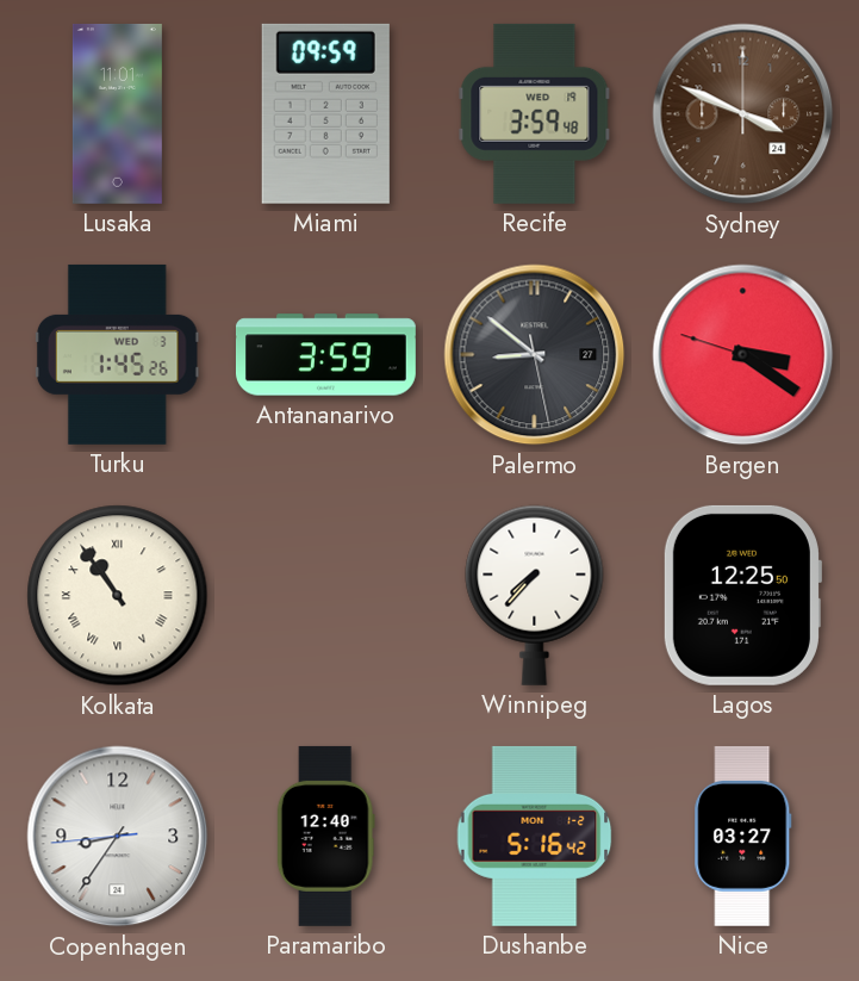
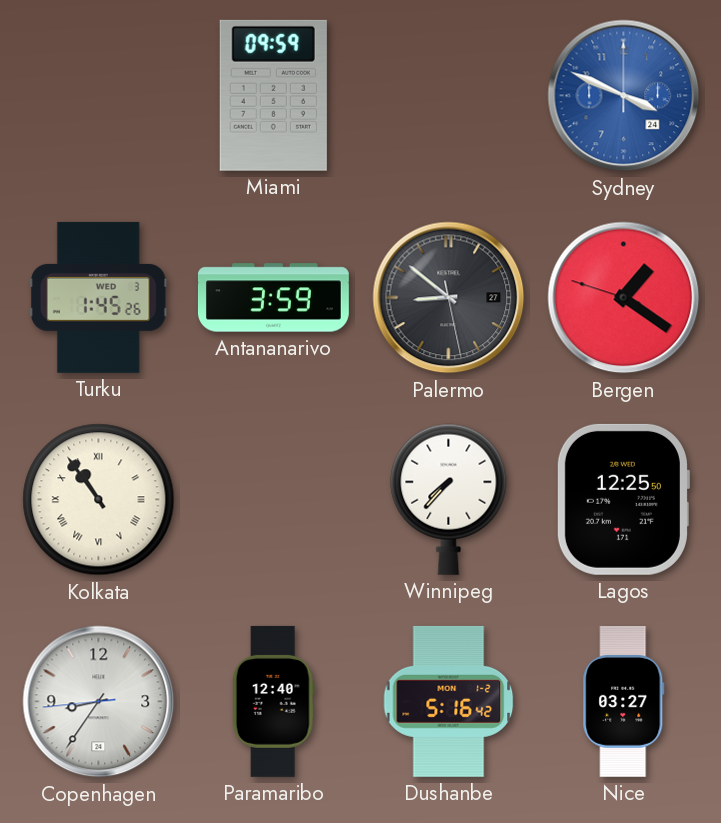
Lusaka: 11:01 -> none (117, 113)
Recife: 3:59 -> none (535, 113)
Sydney dial: brown -> blue (624, 96)
Bergen: 3:20 -> 1:20 (624, 298)
